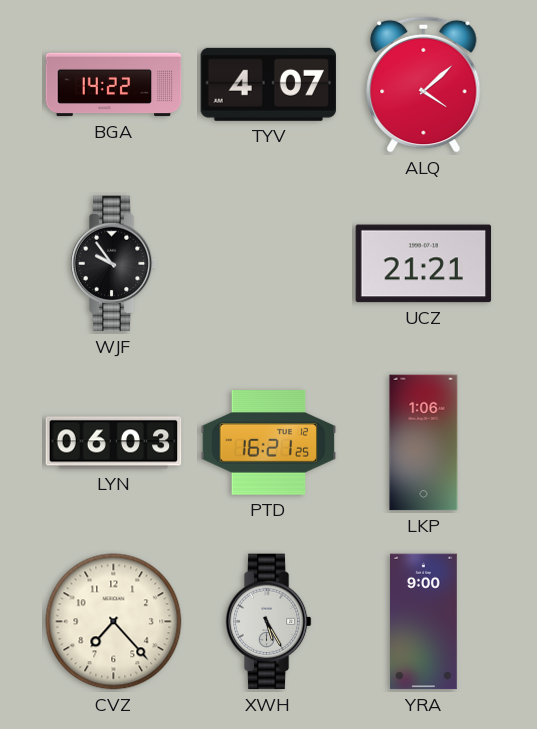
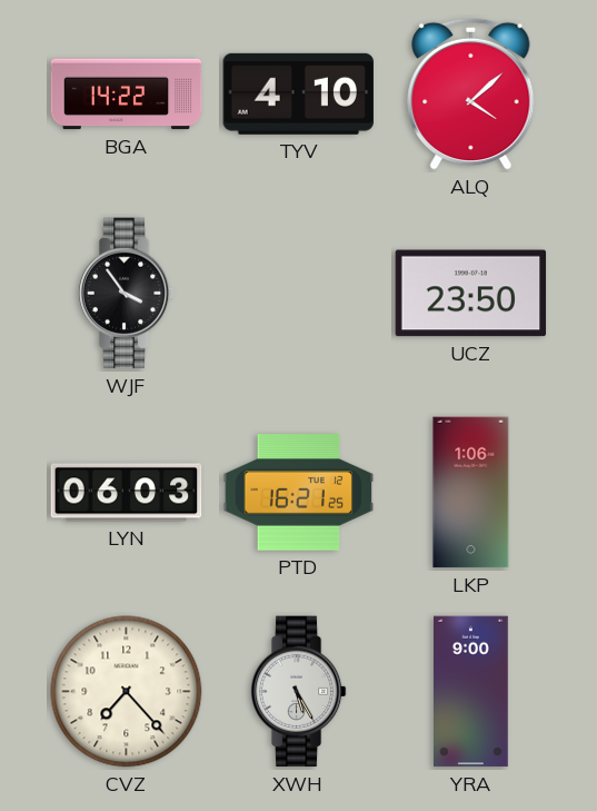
TYV: 4:07 -> 4:10 (298, 93)
WJF: 9:54 -> 3:54 (126, 294)
UCZ: 21:21 -> 23:50 (471, 294)
